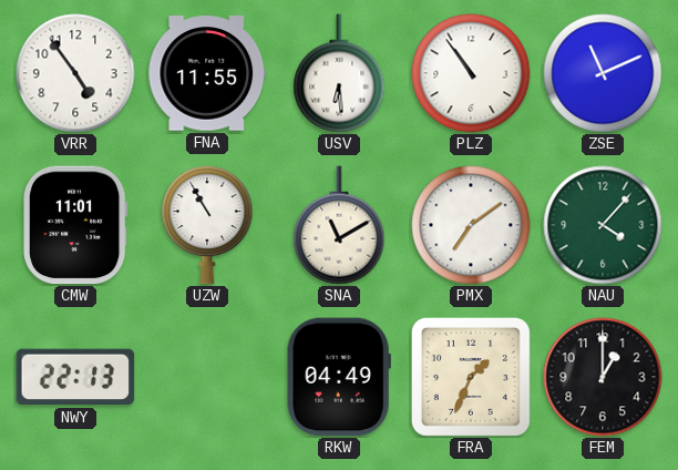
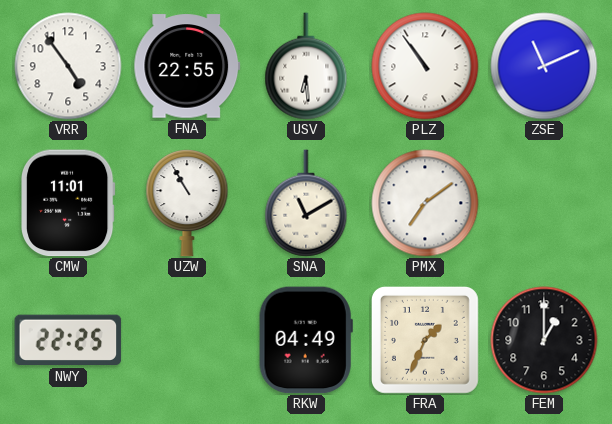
FNA: 11:55 -> 22:55 (187, 66)
NAU: 4:07 -> none (603, 225)
NWY: 22:13 -> 22:25 (68, 340)
